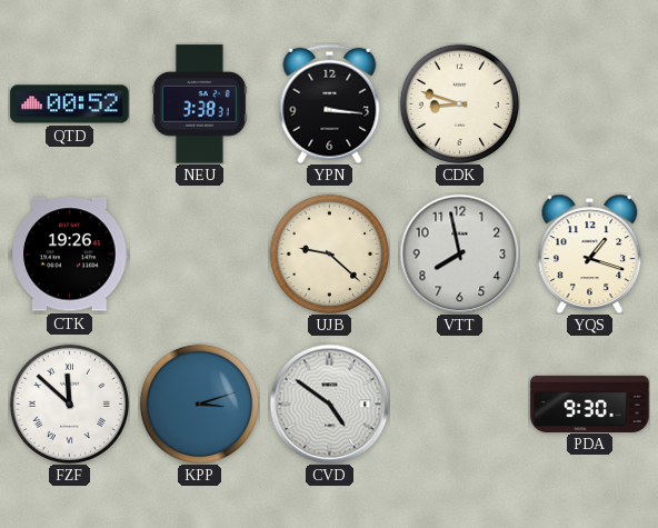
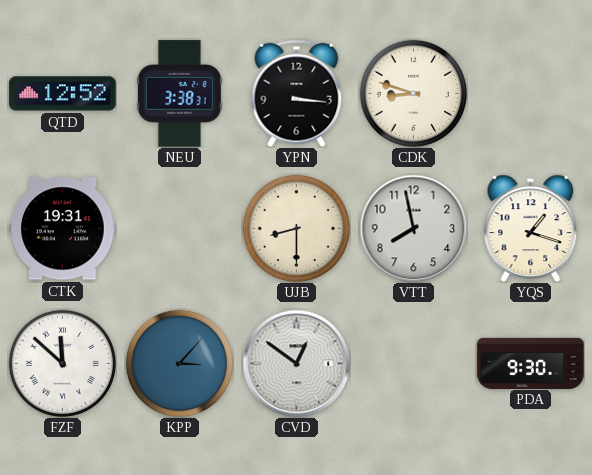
QTD: 00:52 -> 12:52 (63, 94)
CTK: 19:26 -> 19:31 (63, 229)
UJB: 9:22 -> 8:30 (296, 228)
KPP: 3:12 -> 3:07 (179, 363)
CVD: 4:51 -> 12:51 (296, 363)
